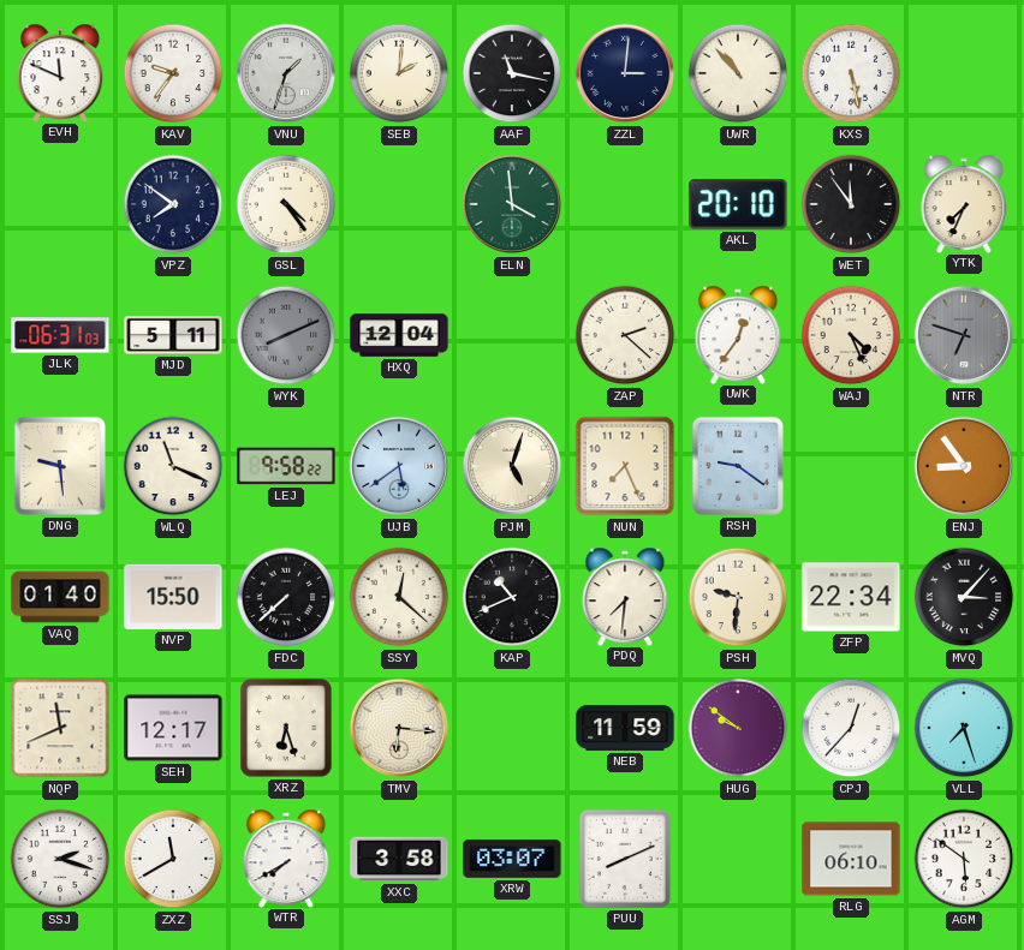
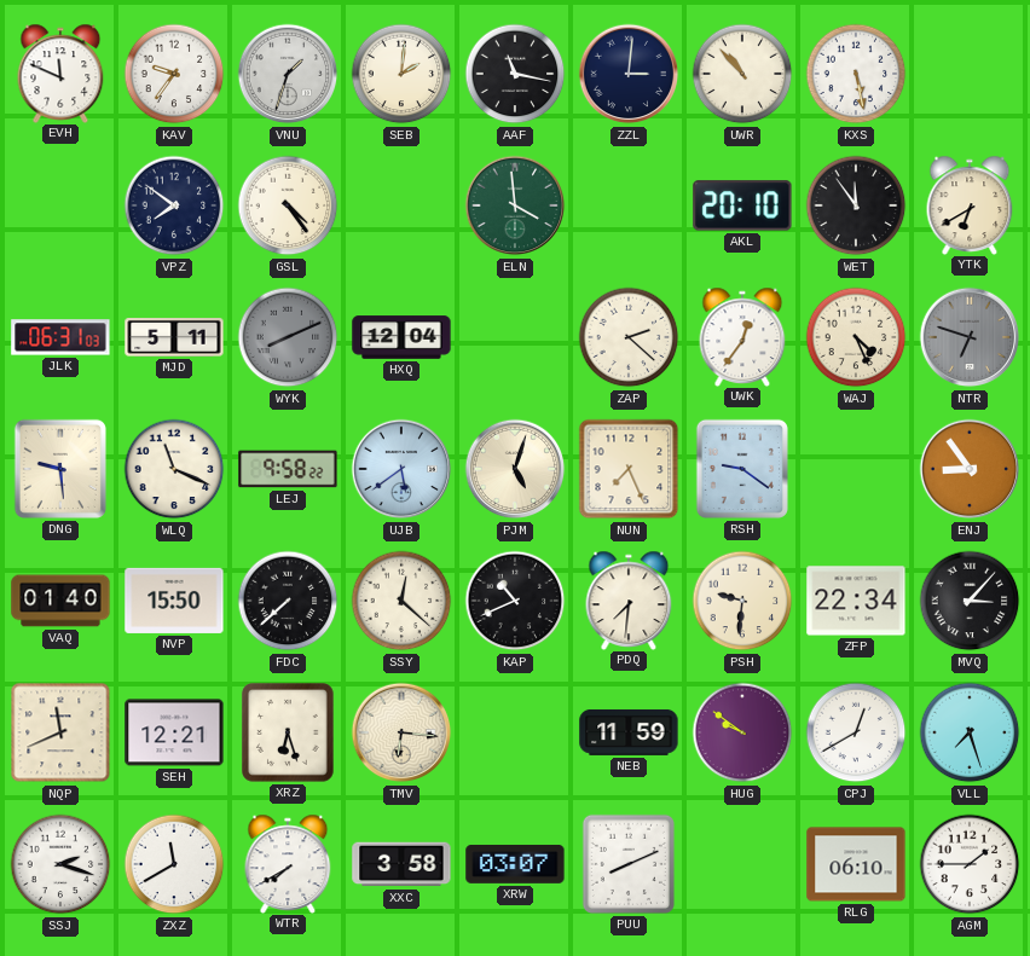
YTK: 7:34 -> 6:40 (970, 204)
SEH: 12:17 -> 12:21 (174, 732)
CPJ: 12:37 -> 12:40 (856, 732)
AGM: 5:51 -> 1:45 (970, 864)
